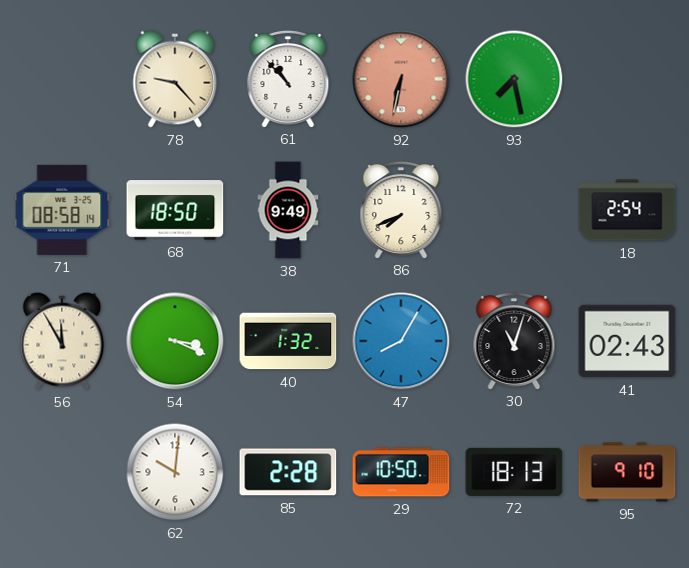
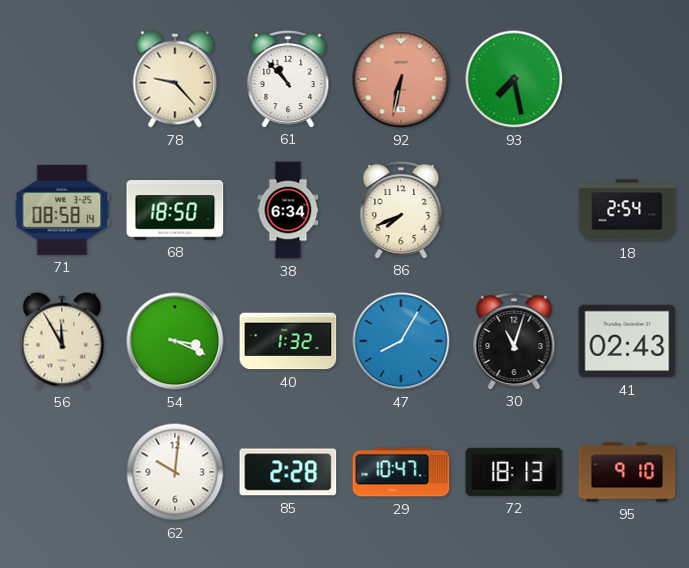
38: 9:49 -> 6:34 (288, 210)
29: 10:50 -> 10:47 (401, 472)
